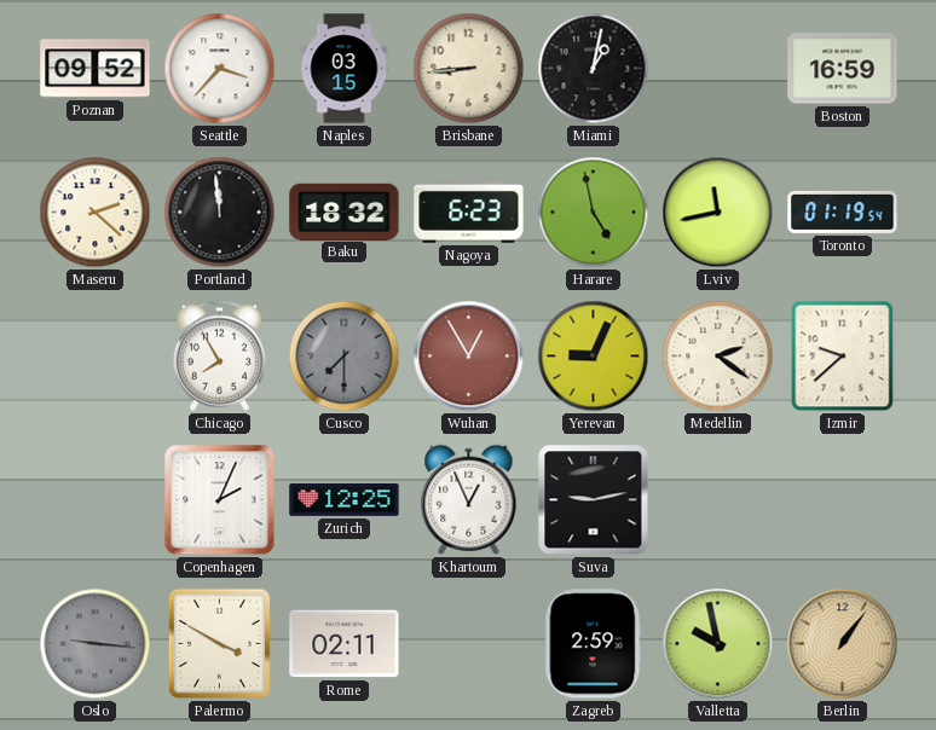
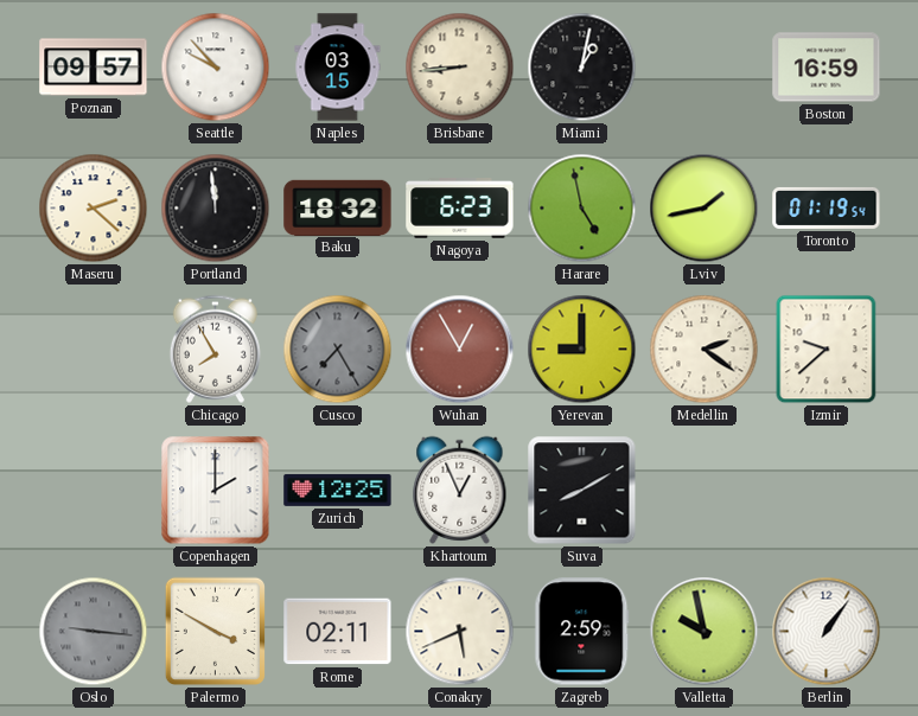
Poznan: 09:52 -> 09:57 (94, 68)
Seattle: 3:37 -> 9:53 (216, 68)
Lviv: 11:43 -> 1:43 (705, 209)
Cusco: 7:30 -> 7:25 (338, 350)
Yerevan: 9:04 -> 9:00 (582, 350)
Copenhagen: 2:04 -> 2:00 (216, 491)
Suva: 9:13 -> 8:10 (582, 491)
Conakry: none -> 5:41 (460, 632)
Berlin dial: champagne -> white (827, 632)
